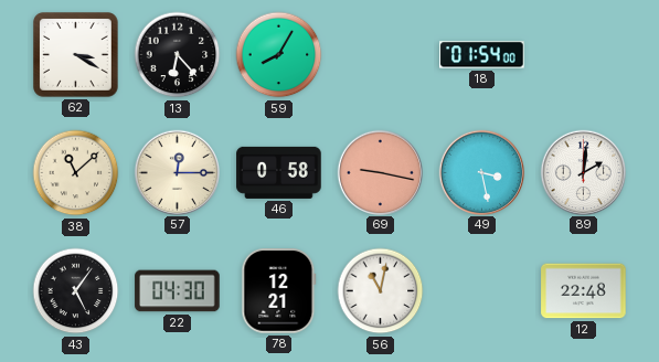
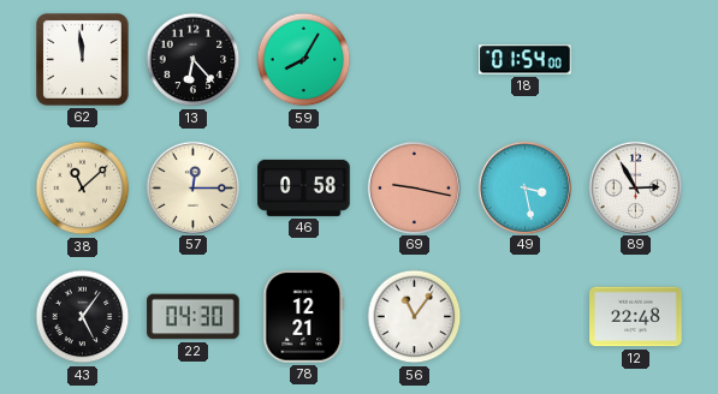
62: 3:20 -> 11:59 (83, 60)
89: 2:01 -> 2:55 (635, 187)
56: 11:02 -> 11:06 (415, 317)
